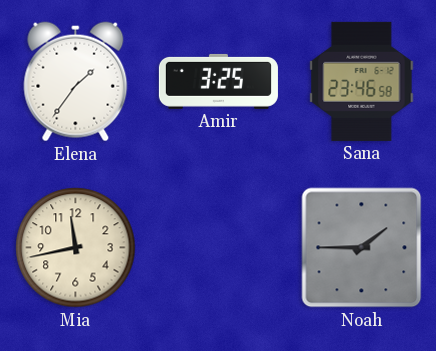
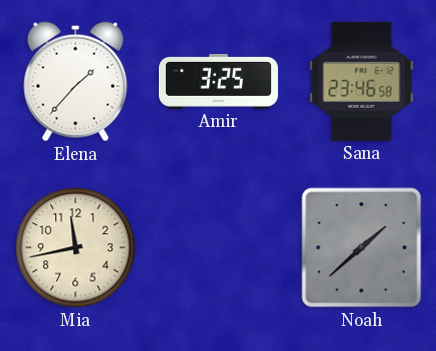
Elena: 1:36 -> 1:37 (76, 82)
Noah: 1:45 -> 1:38 (362, 248)
